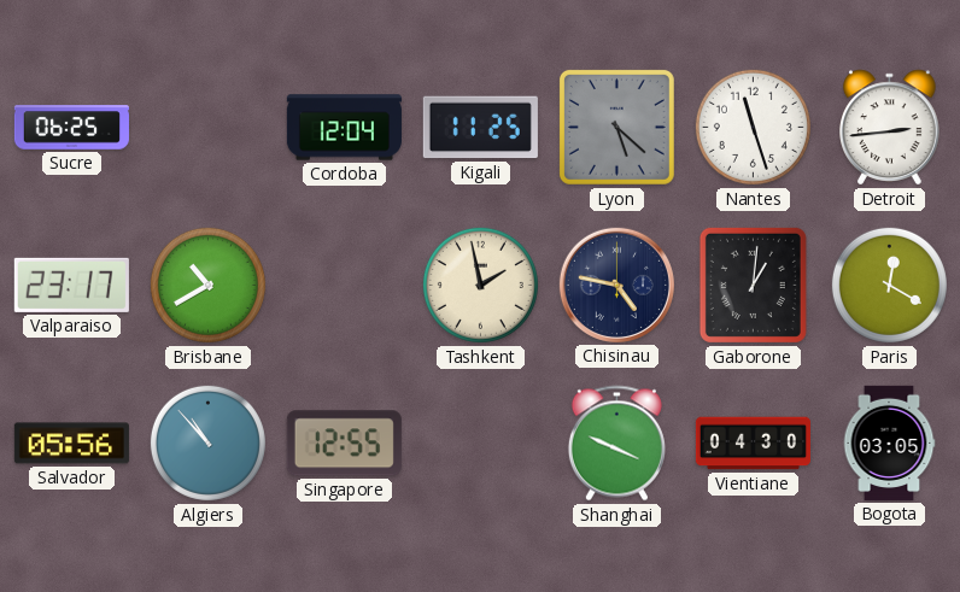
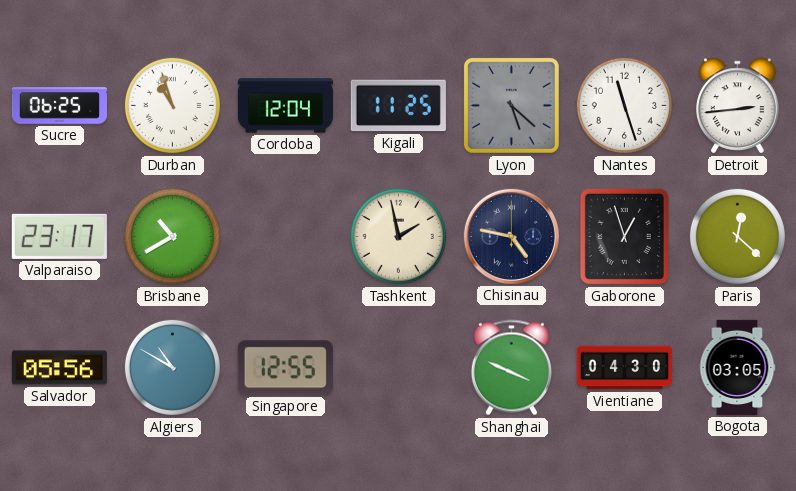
Durban: none -> 10:57 (172, 105)
Gaborone: 1:01 -> 12:57 (624, 236)
Paris: 12:20 -> 12:22 (737, 236)
Algiers: 10:53 -> 10:50 (172, 367)
